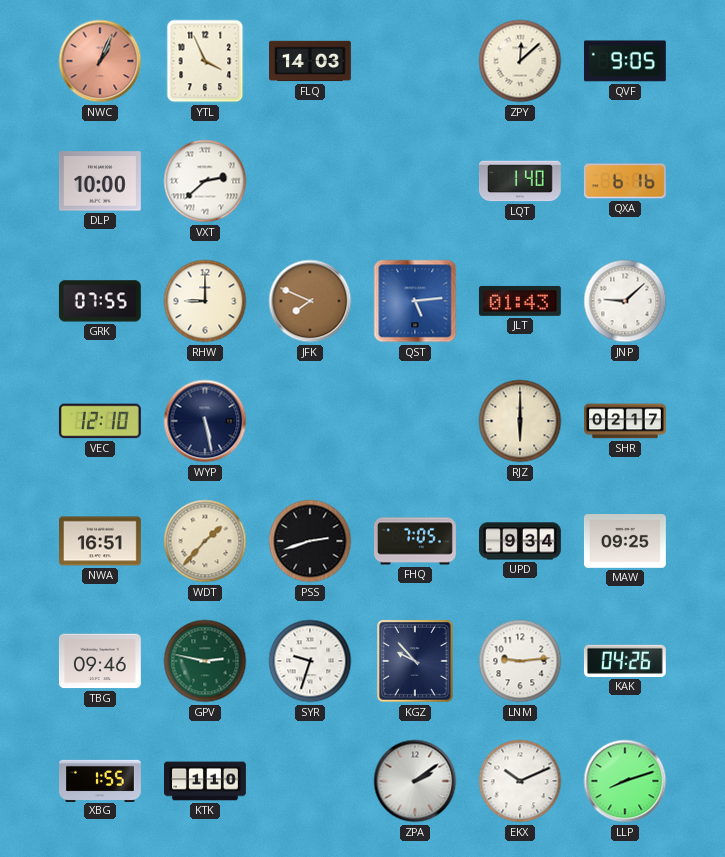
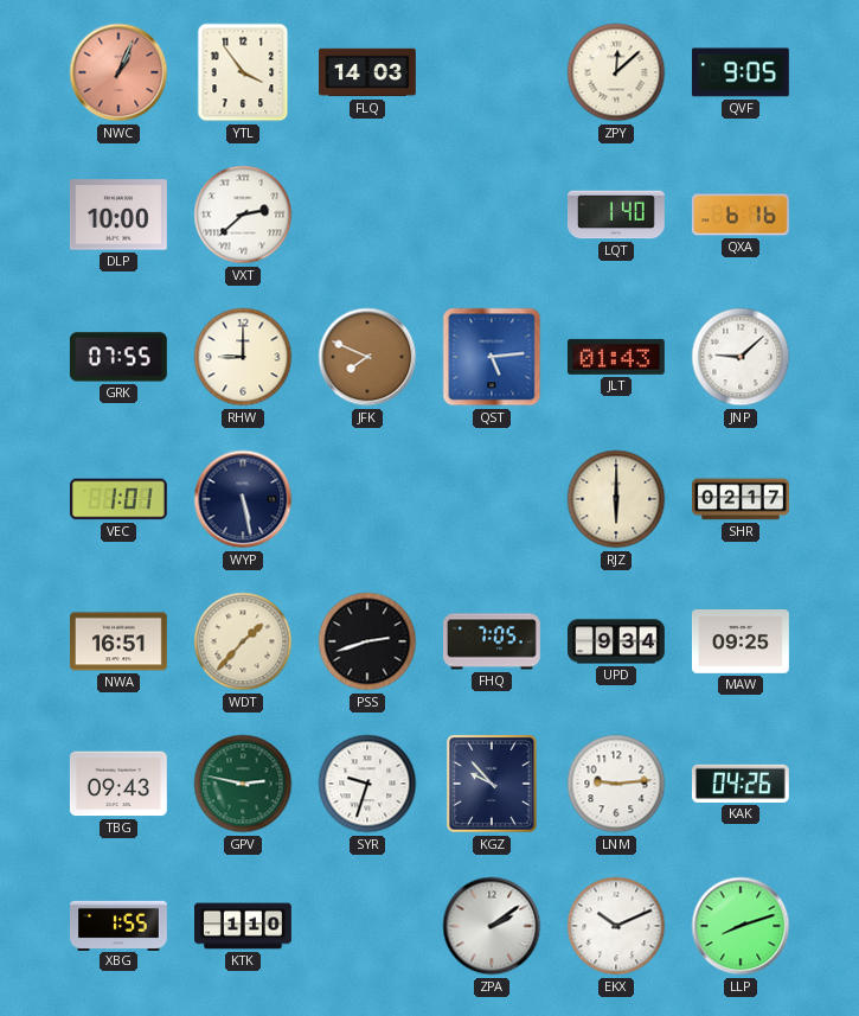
YTL: 3:56 -> 3:54 (243, 72)
VEC: 12:10 -> 1:01 (118, 499)
TBG: 09:46 -> 09:43 (118, 784)
